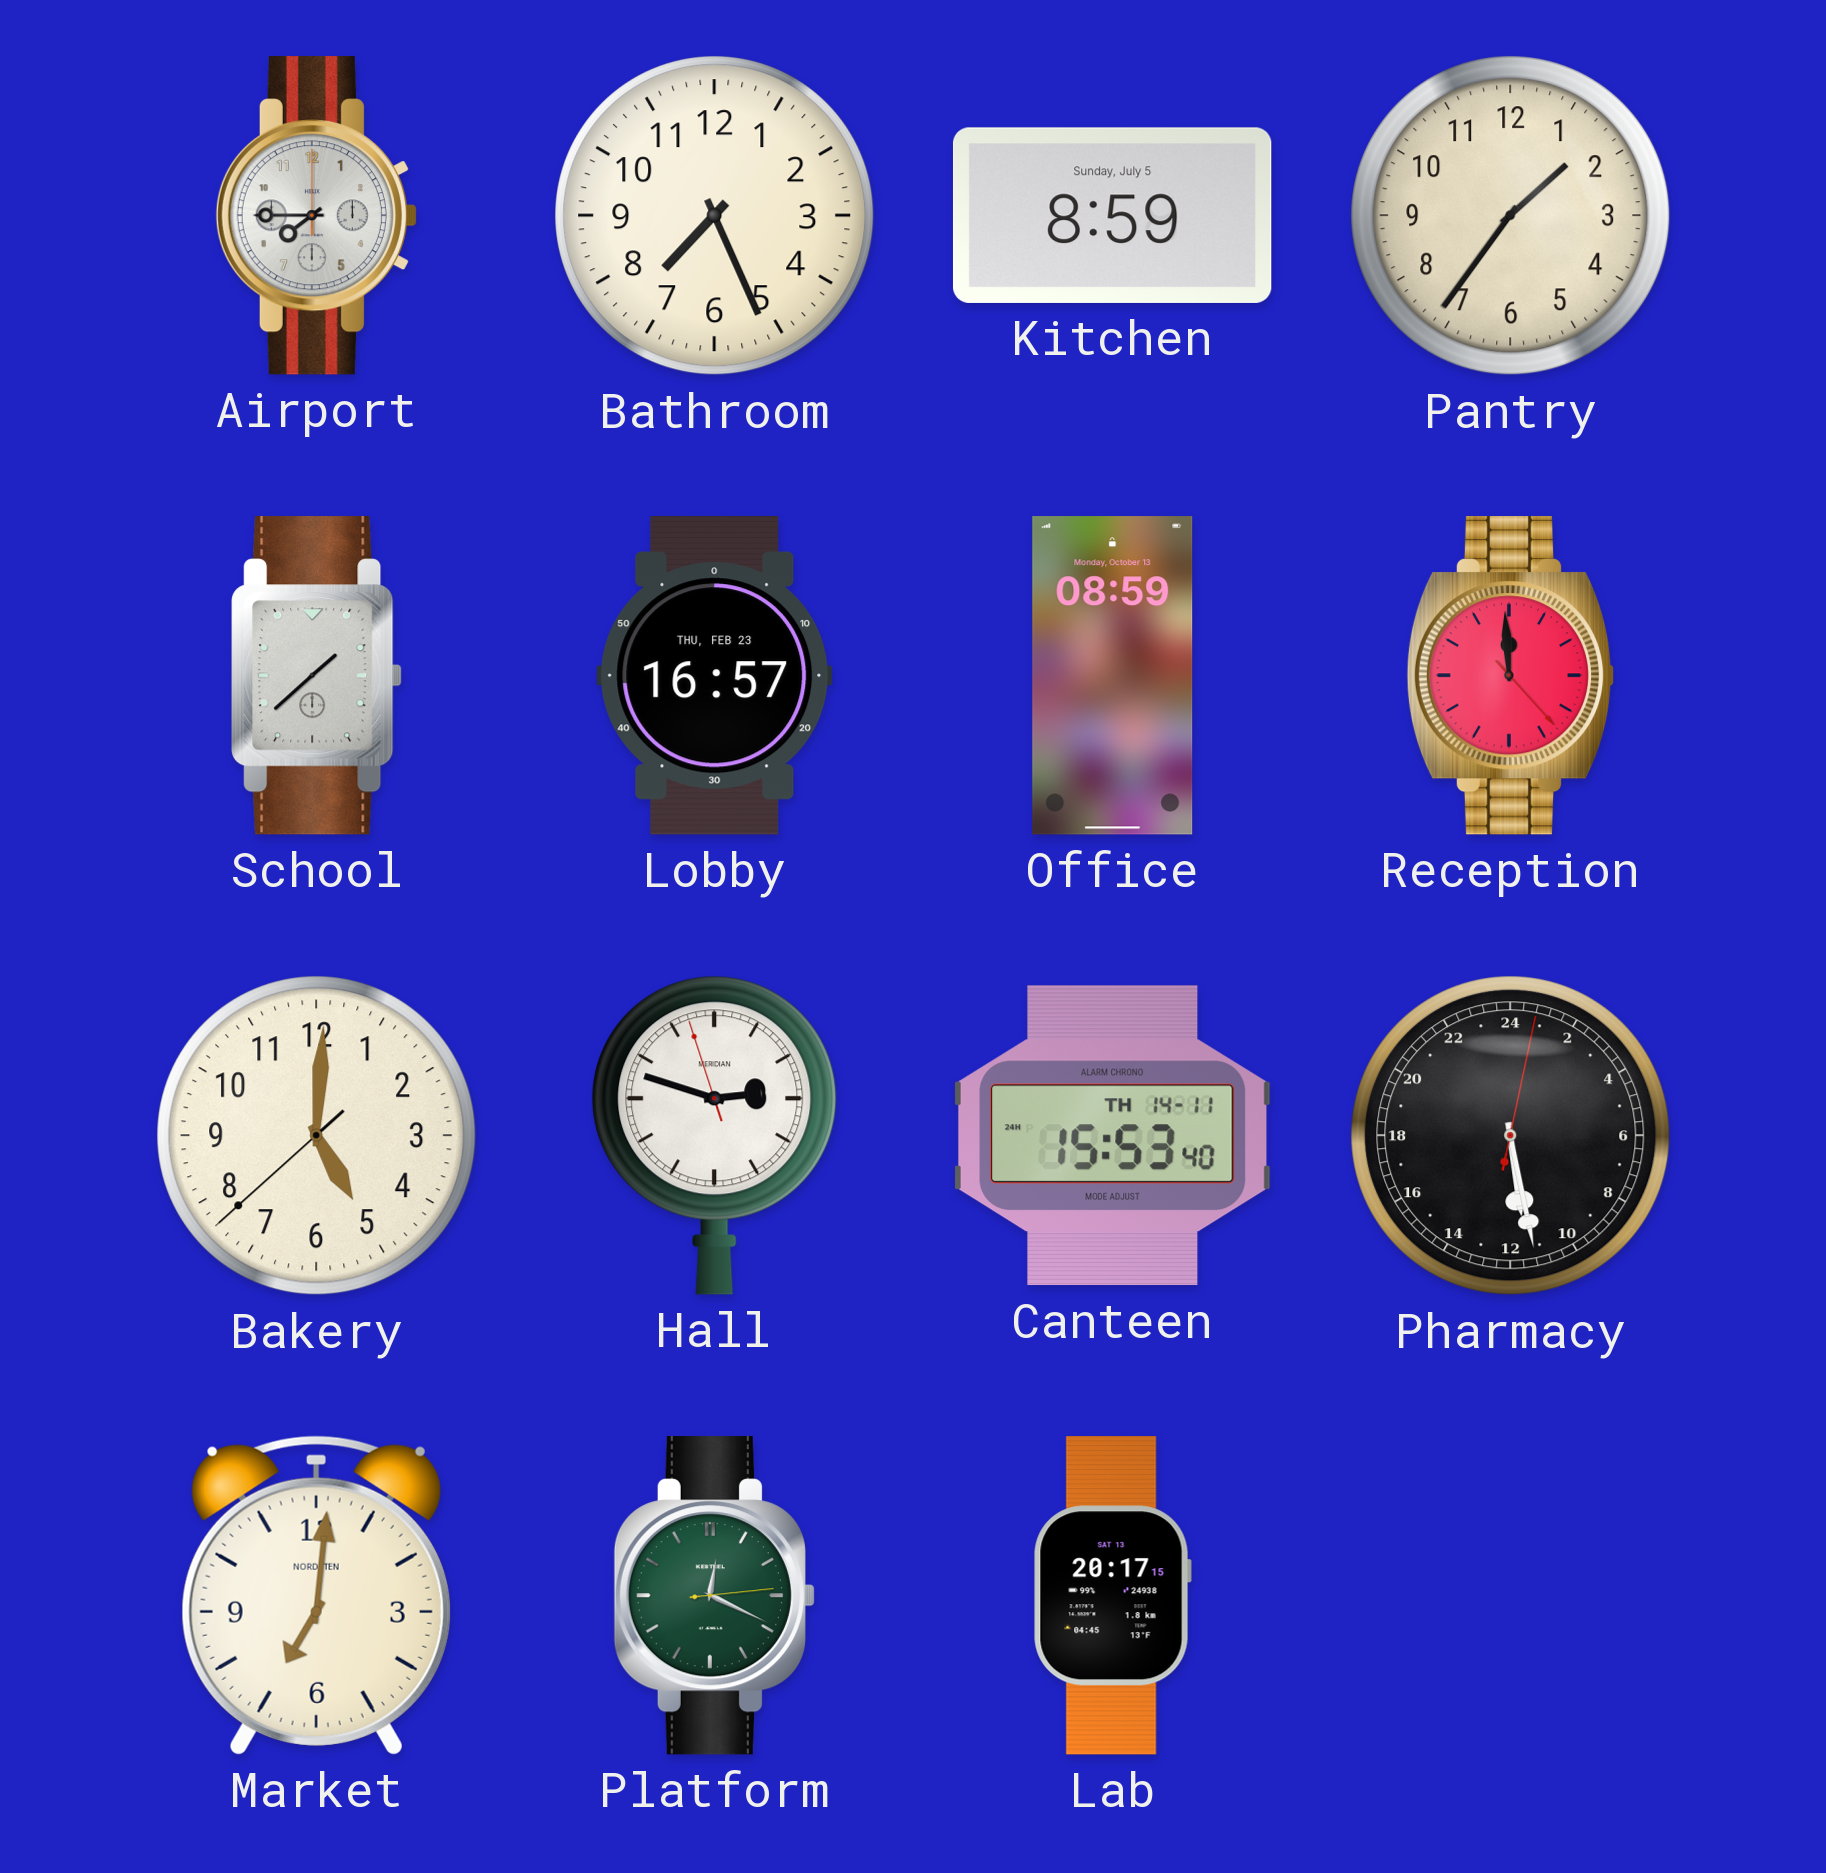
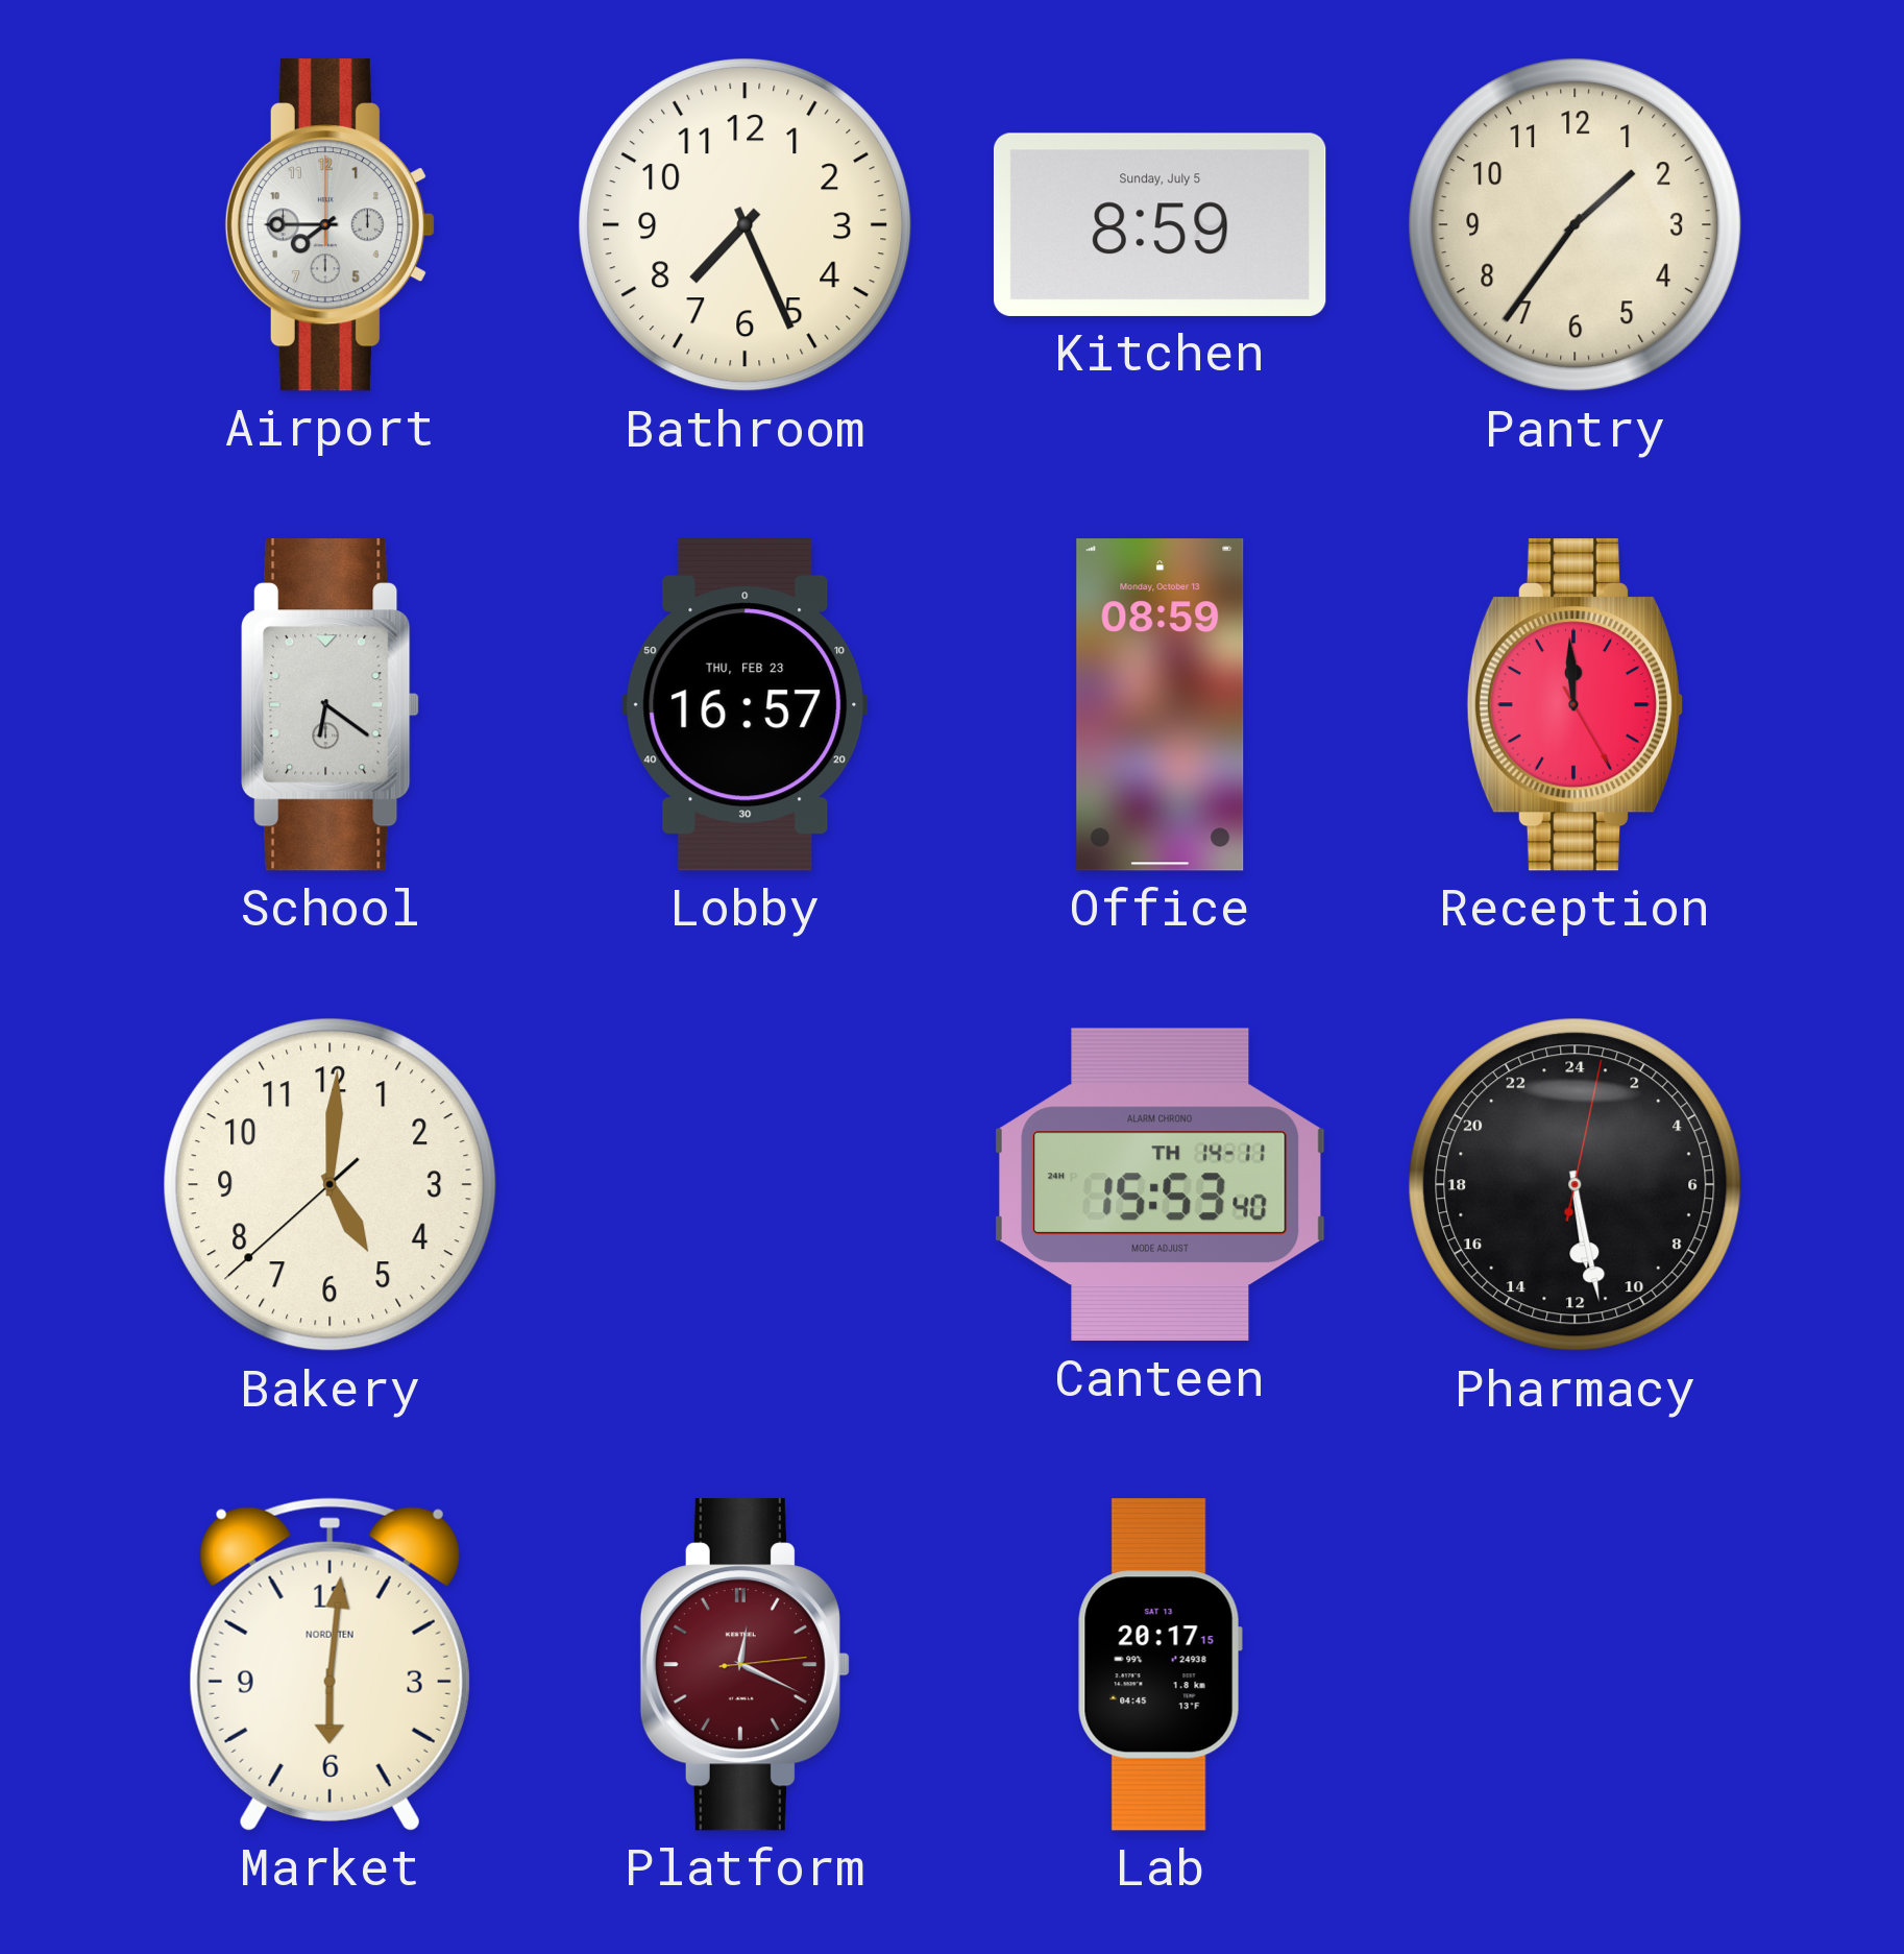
School: 1:38 -> 6:21 (331, 705)
Reception: 11:59:23 -> 11:59:25 (1576, 705)
Hall: 2:47 -> none (715, 1135)
Market: 7:01 -> 6:01 (329, 1664)
Platform dial: green -> burgundy (744, 1665)
